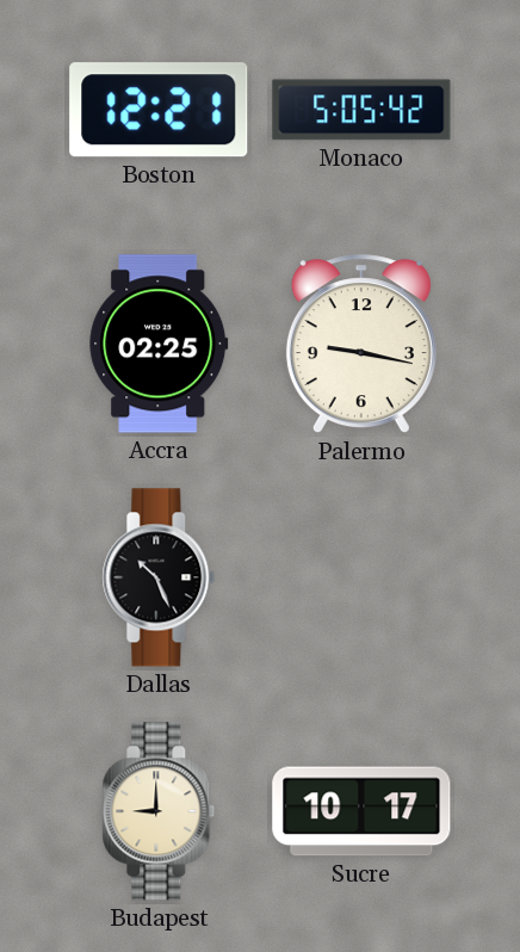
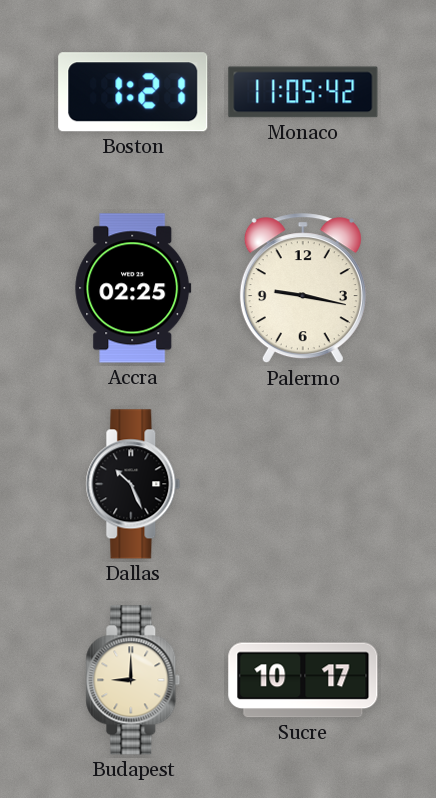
Boston: 12:21 -> 1:21 (133, 92)
Monaco: 5:05 -> 11:05 (303, 92)
